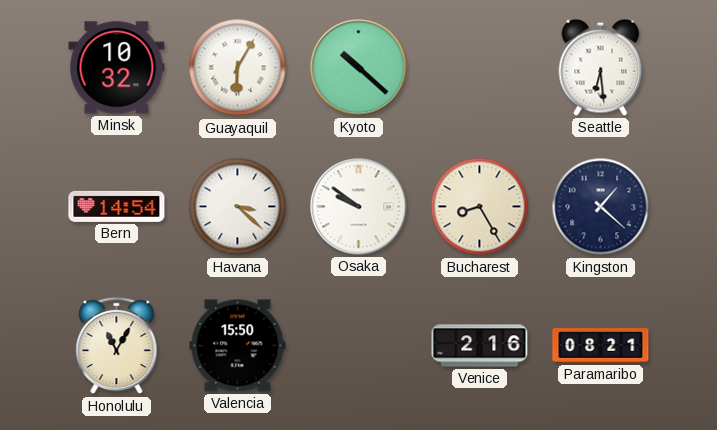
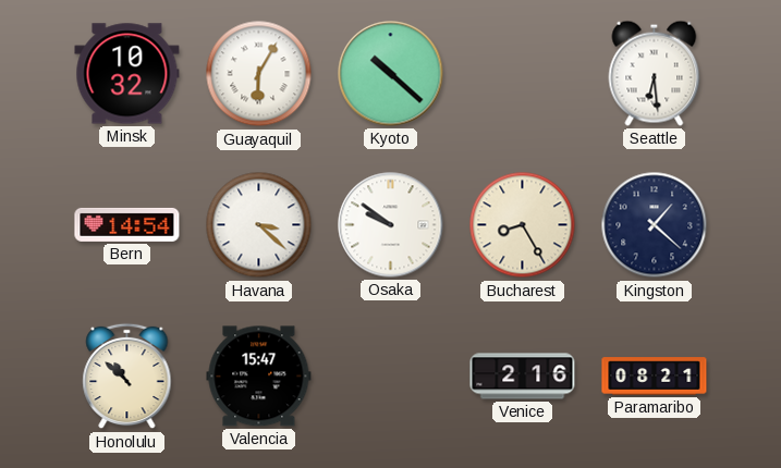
Honolulu: 11:05 -> 10:52 (127, 377)
Valencia: 15:50 -> 15:47 (259, 377)
